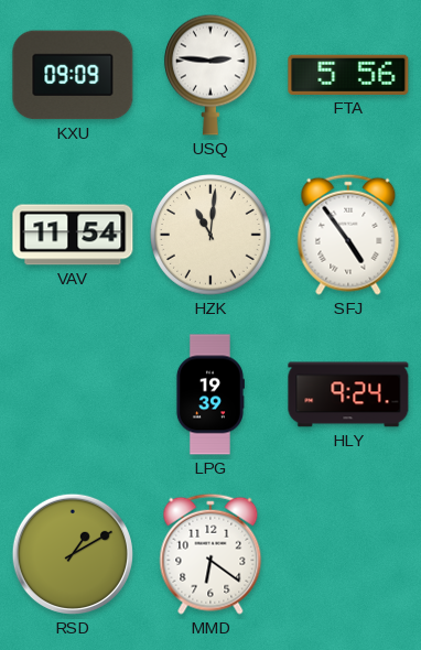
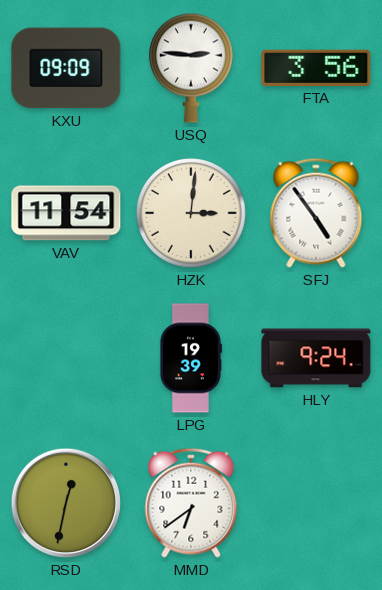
FTA: 5:56 -> 3:56 (316, 68)
HZK: 11:01 -> 3:01 (192, 214)
RSD: 1:10 -> 12:32 (65, 503)
MMD: 6:21 -> 6:39 (191, 503)
